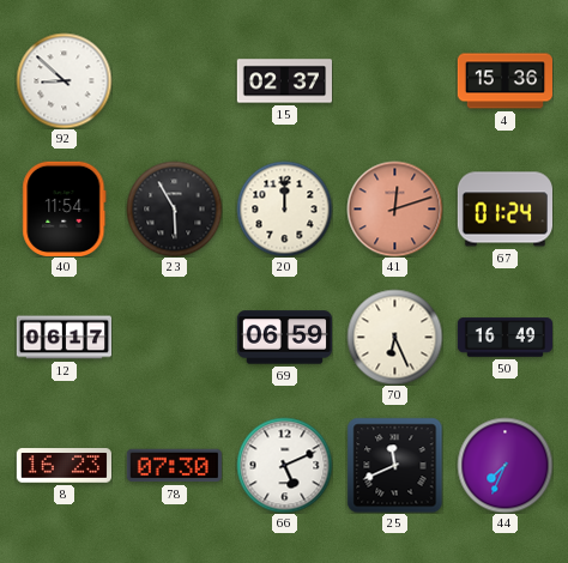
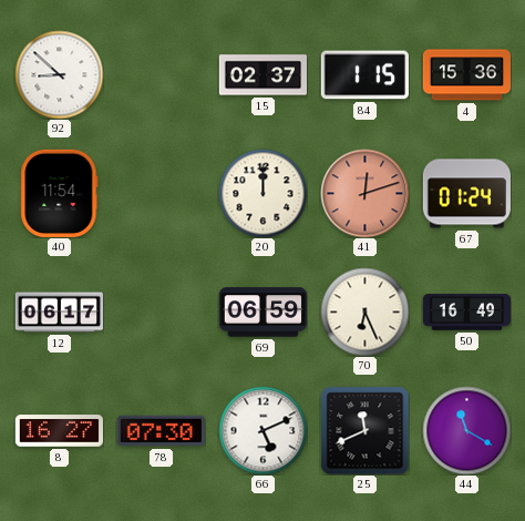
84: none -> 1:15 (364, 75)
23: 5:55 -> none (174, 208)
8: 16:23 -> 16:27 (59, 431)
44: 7:34 -> 11:20 (466, 430)
